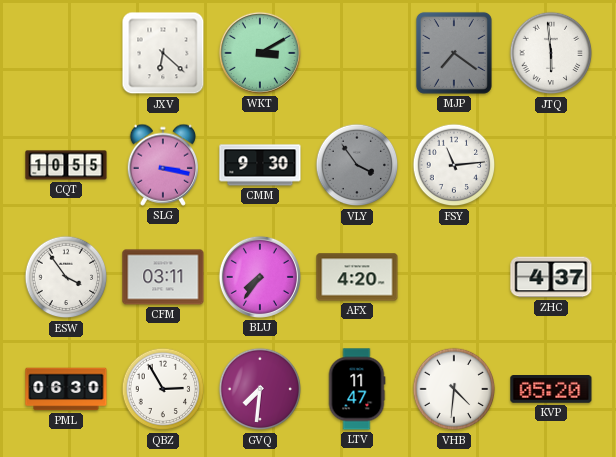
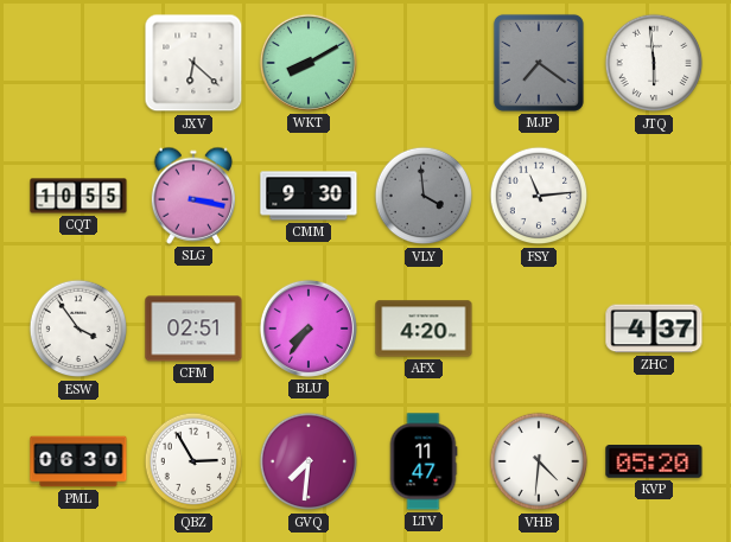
WKT: 3:10 -> 8:10 (309, 63)
VLY: 3:54 -> 3:59 (424, 196)
CFM: 03:11 -> 02:51 (193, 329)
